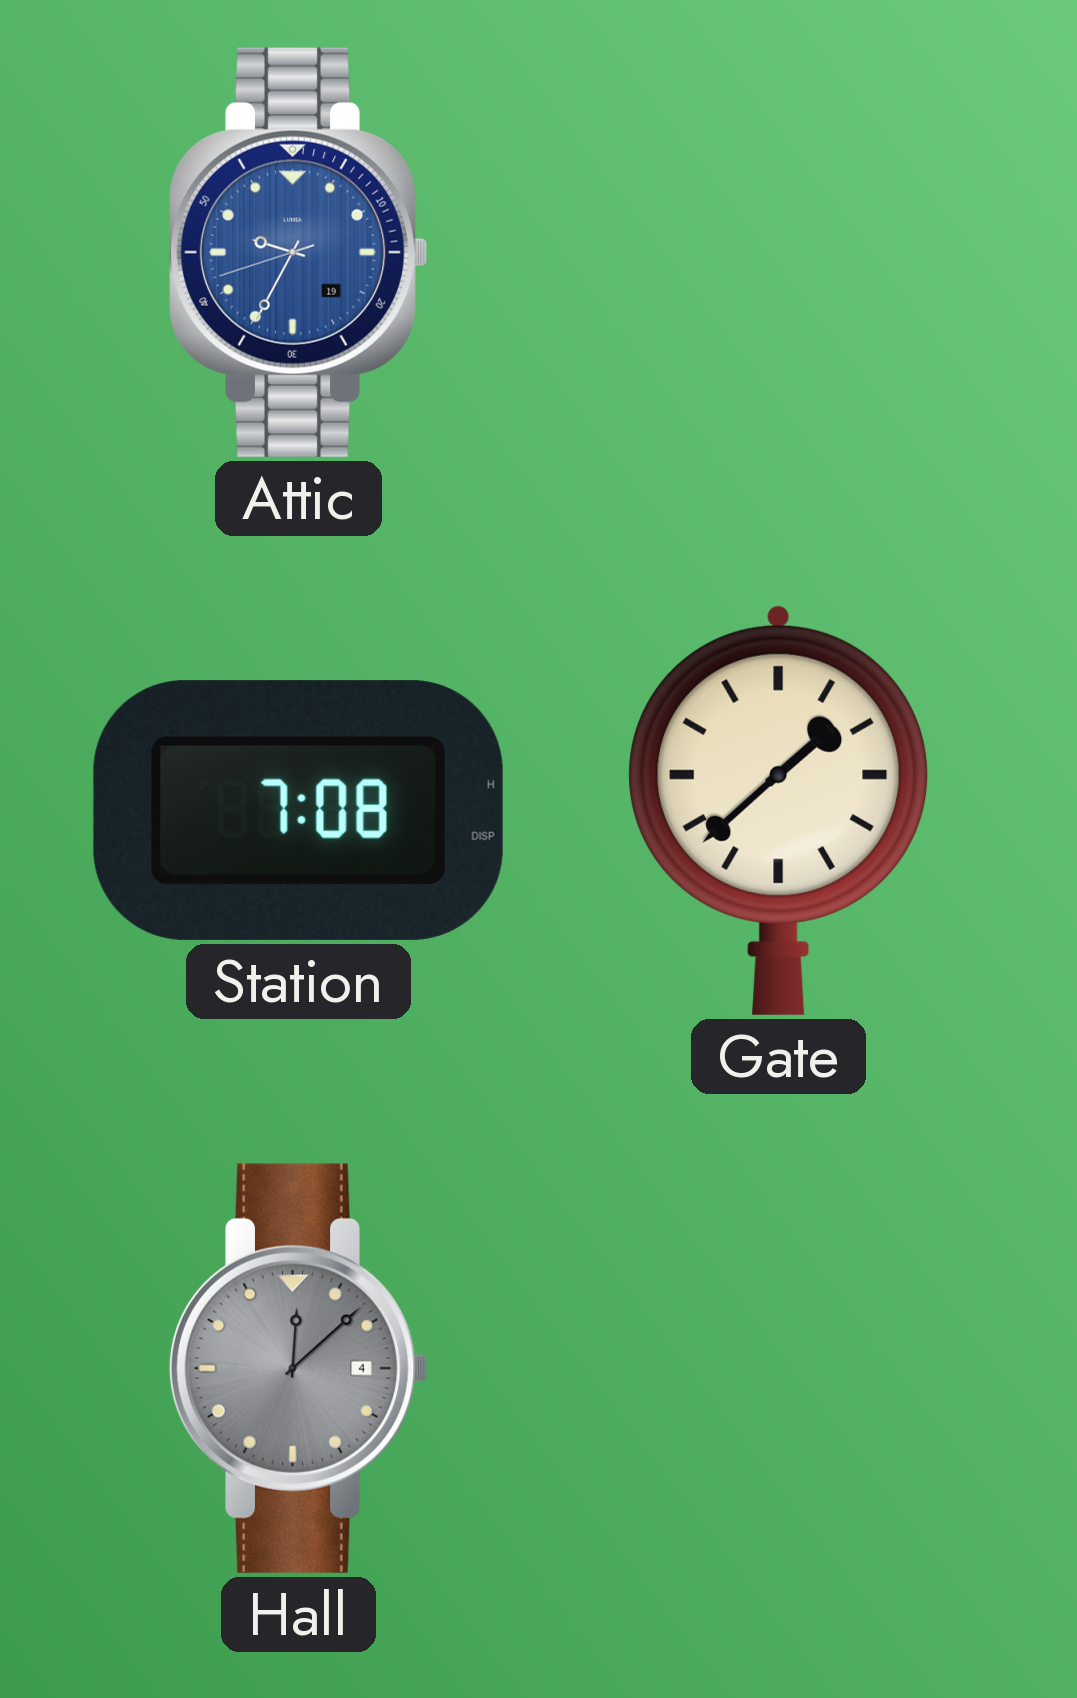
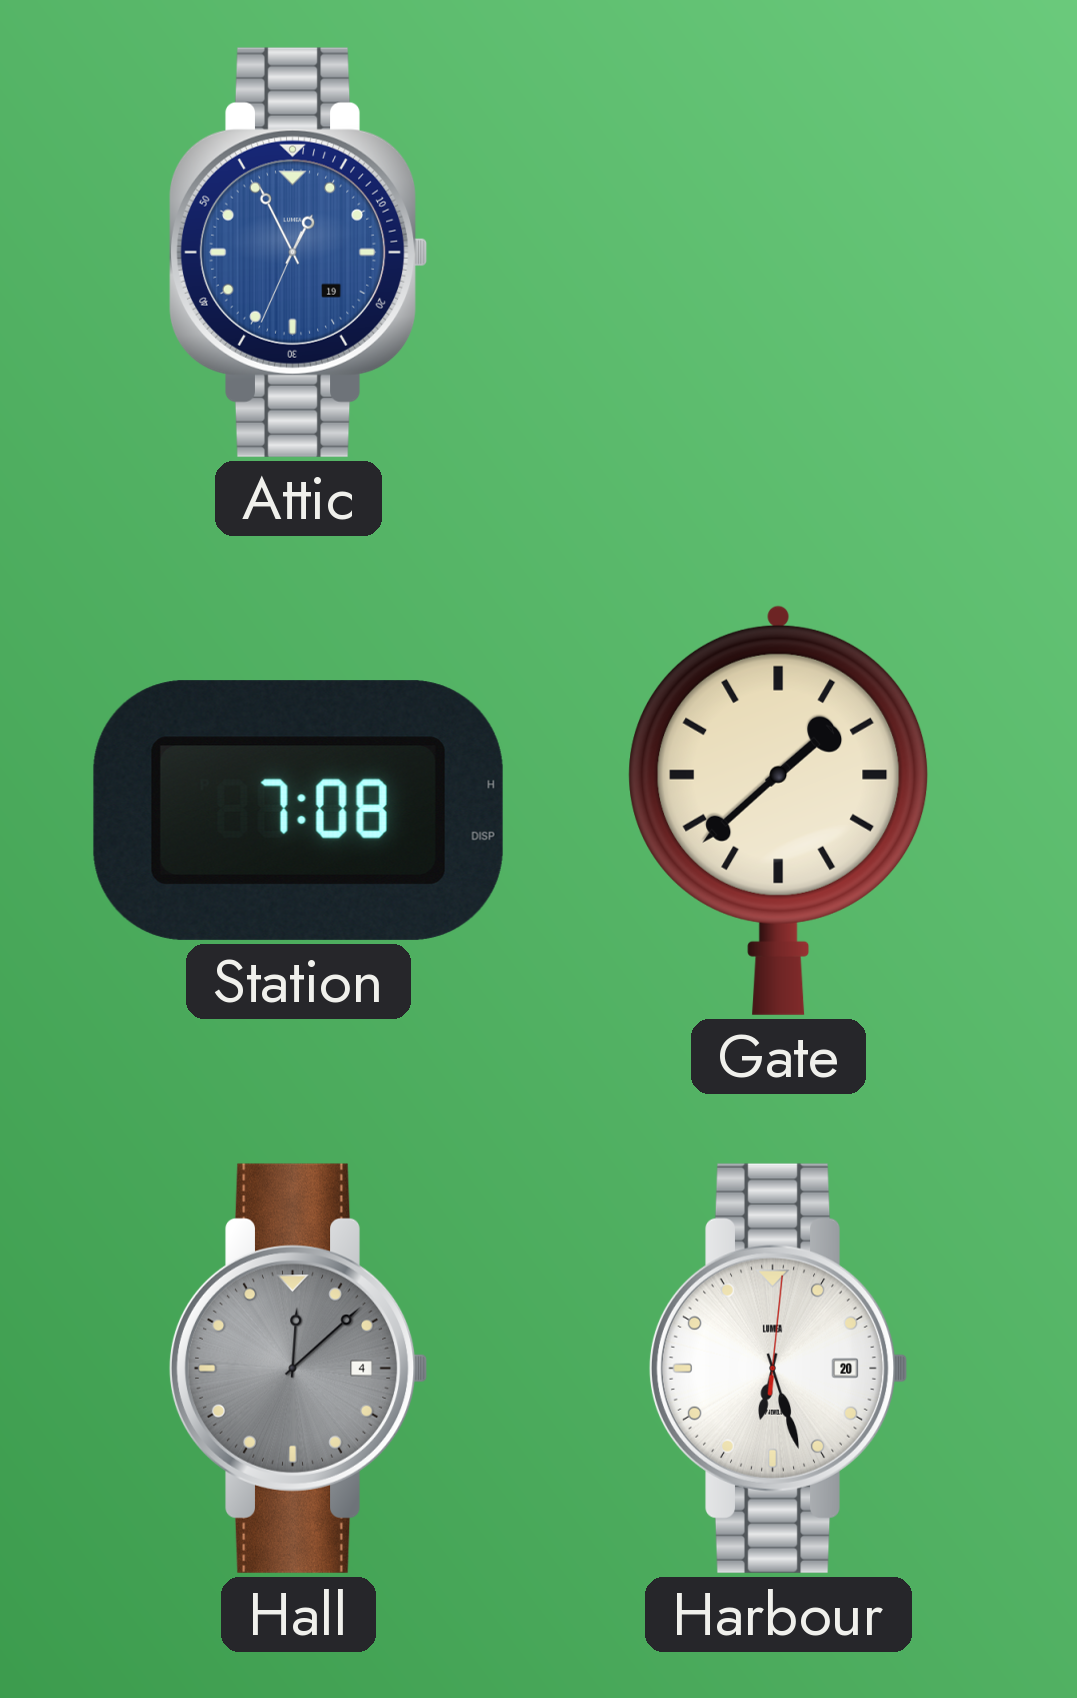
Attic: 9:34 -> 12:55 (298, 252)
Harbour: none -> 6:27 (778, 1368)
